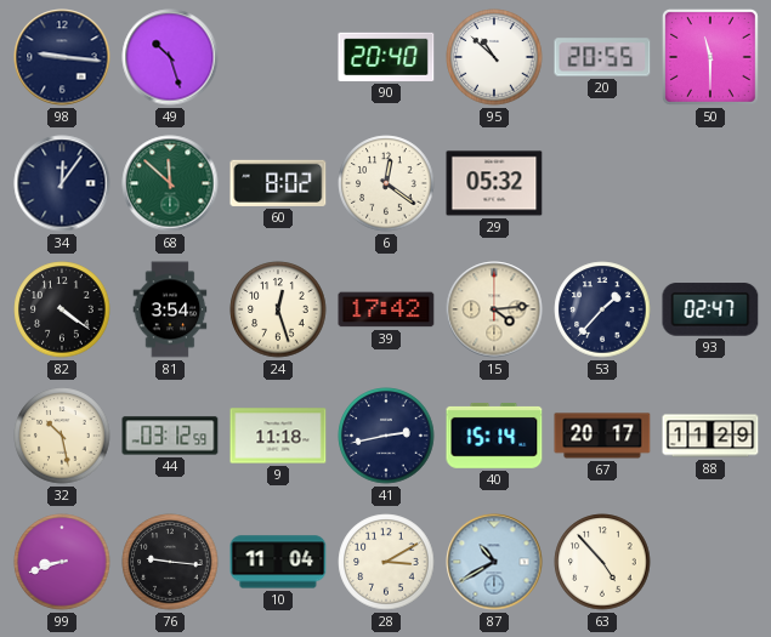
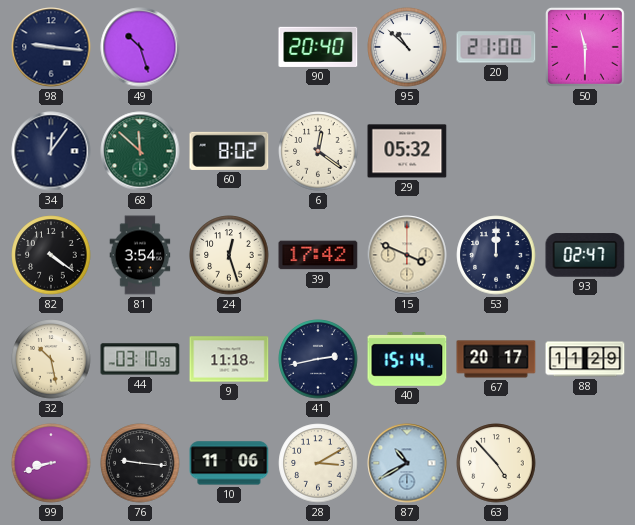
20: 20:55 -> 21:00 (496, 47)
15: 4:14 -> 3:49 (407, 255)
53: 1:37 -> 12:00 (496, 255)
44: 03:12 -> 03:10 (140, 359)
10: 11:04 -> 11:06 (229, 463)
